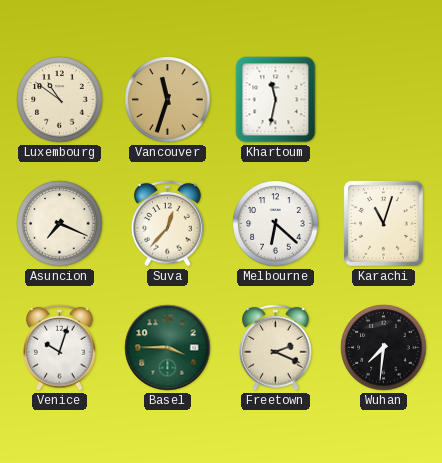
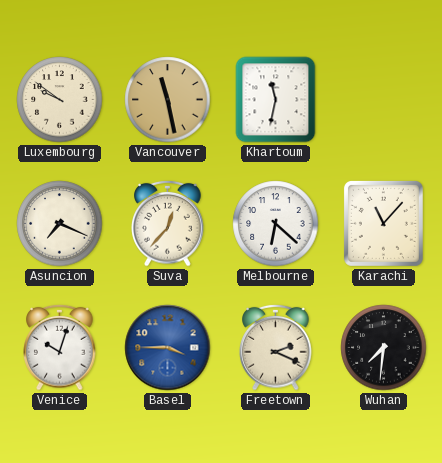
Luxembourg: 10:51 -> 9:51 (60, 100)
Vancouver: 11:33 -> 11:28 (168, 100)
Karachi: 11:03 -> 11:07 (383, 223)
Basel dial: green -> blue (168, 348)
